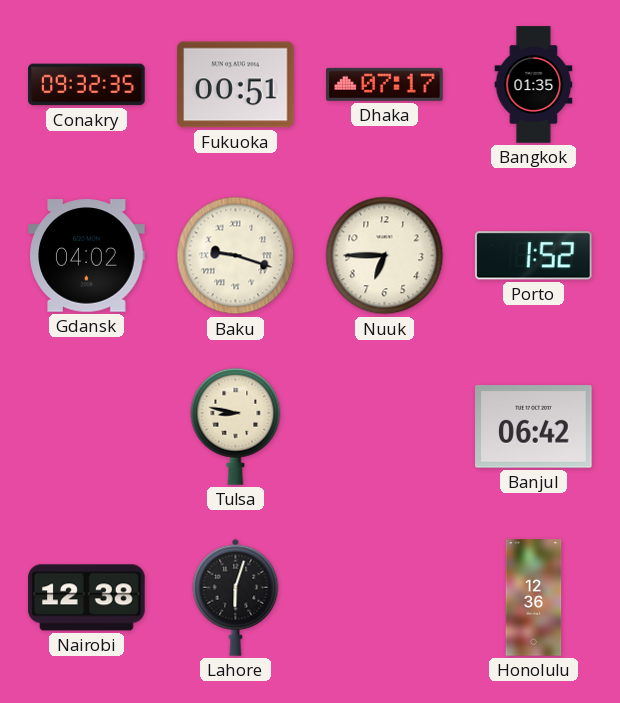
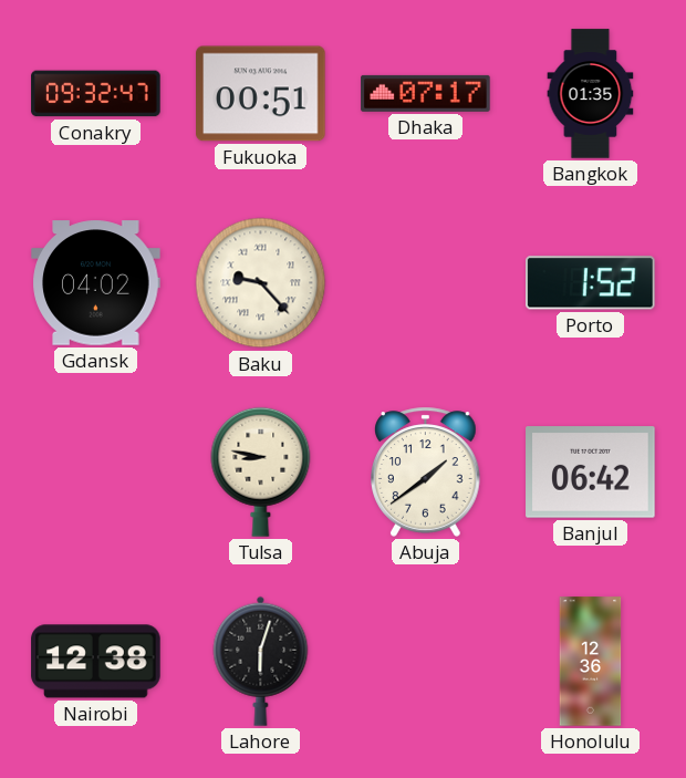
Conakry: 09:32:35 -> 09:32:47 (96, 94)
Baku: 9:18 -> 9:23 (261, 283)
Nuuk: 6:45 -> none (385, 256)
Abuja: none -> 1:39 (426, 471)
